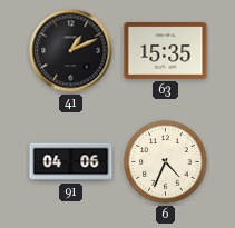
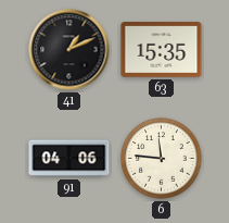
6: 4:34 -> 11:46 (162, 159)
